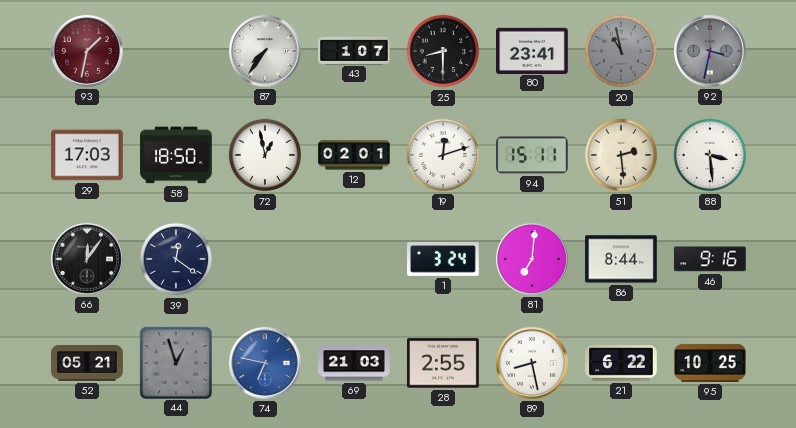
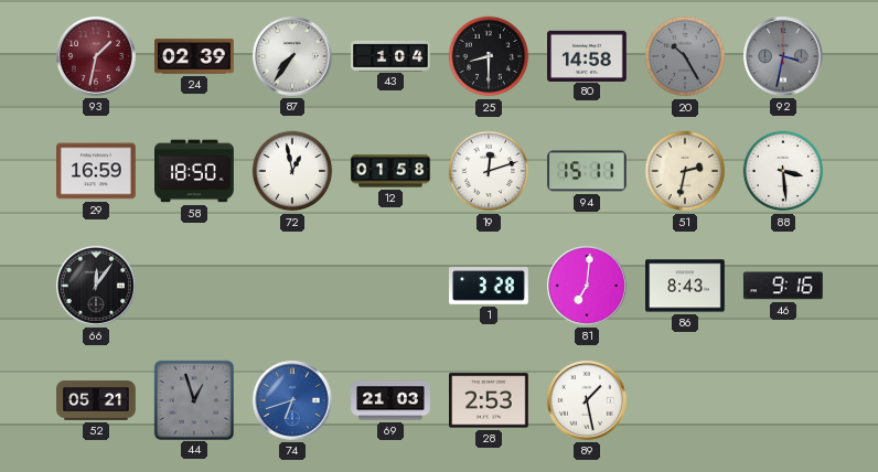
24: none -> 02:39 (194, 56)
43: 1:07 -> 1:04 (390, 55)
80: 23:41 -> 14:58 (588, 55)
20: 10:58 -> 10:25 (685, 56)
29: 17:03 -> 16:59 (97, 171)
12: 02:01 -> 01:58 (390, 171)
51: 2:29 -> 2:32 (685, 171)
39: 12:21 -> none (176, 259)
1: 3:24 -> 3:28 (490, 286)
86: 8:44 -> 8:43 (685, 286)
74: 6:47 -> 6:42 (292, 400)
28: 2:55 -> 2:53 (490, 400)
89: 8:28 -> 1:28 (587, 400)
21: 6:22 -> none (621, 364)
95: 10:25 -> none (710, 363)
